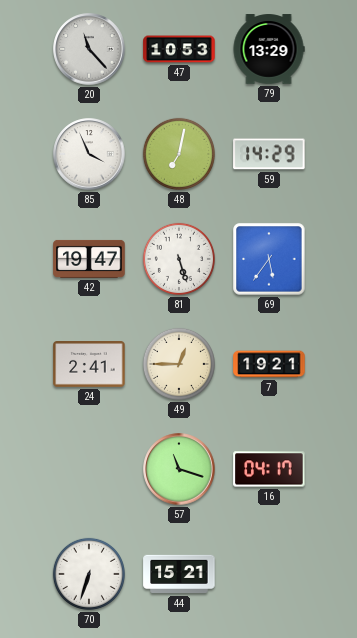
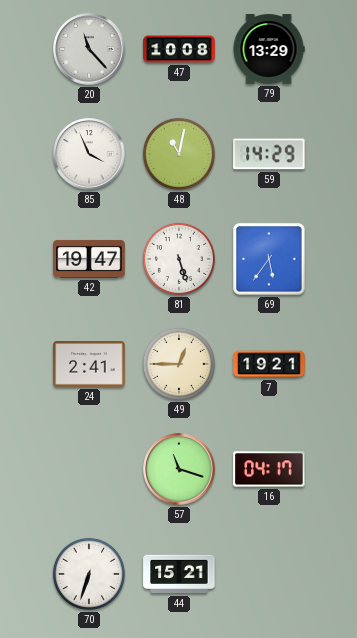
47: 10:53 -> 10:08 (179, 49)
48: 7:02 -> 11:02 (179, 154)
